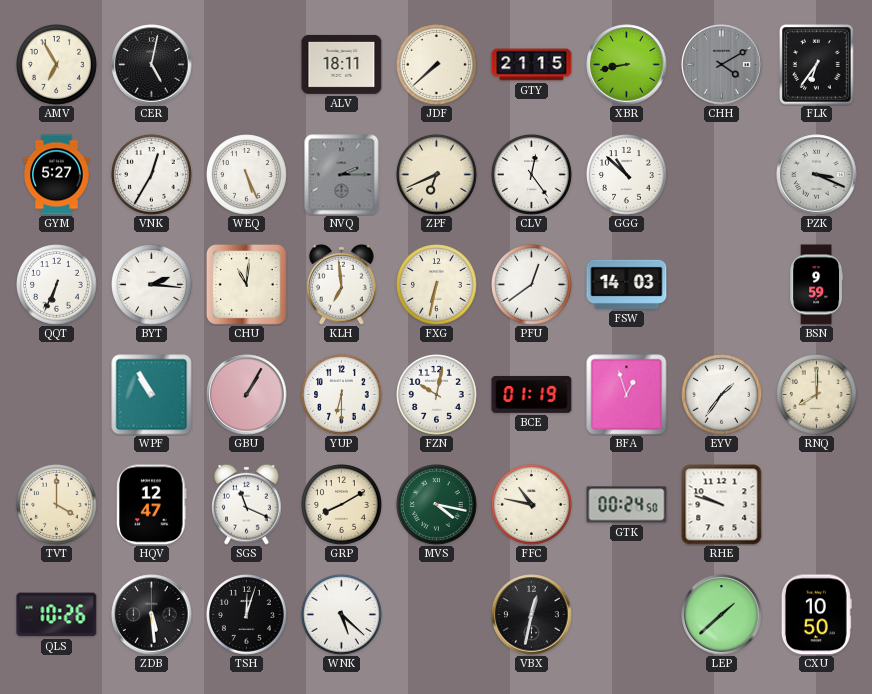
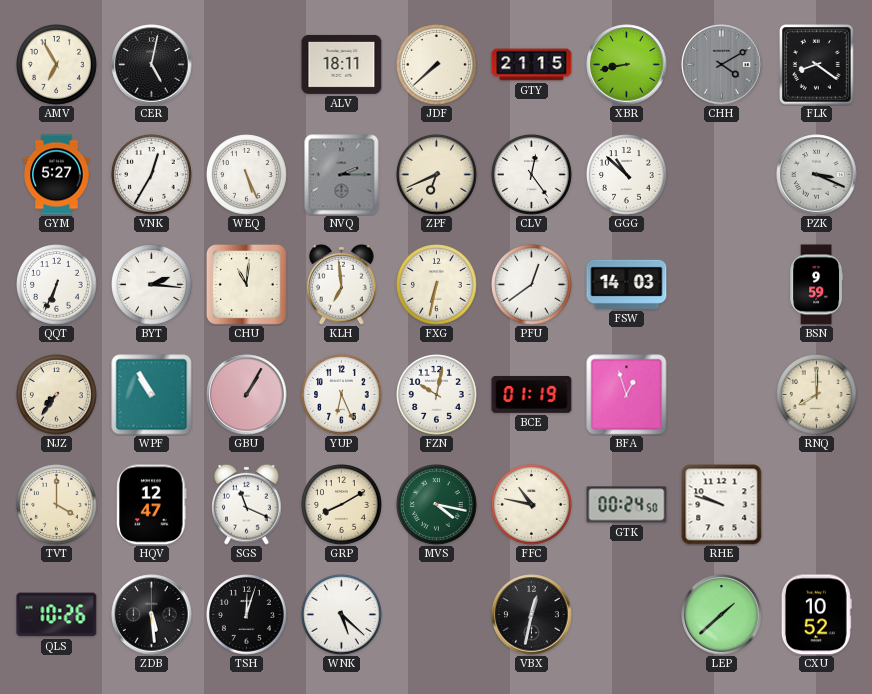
FLK: 6:36 -> 8:21 (817, 65)
NJZ: none -> 7:36 (57, 395)
YUP: 6:30 -> 6:26 (342, 395)
EYV: 1:36 -> none (722, 395)
CXU: 10:50 -> 10:52 (816, 615)
